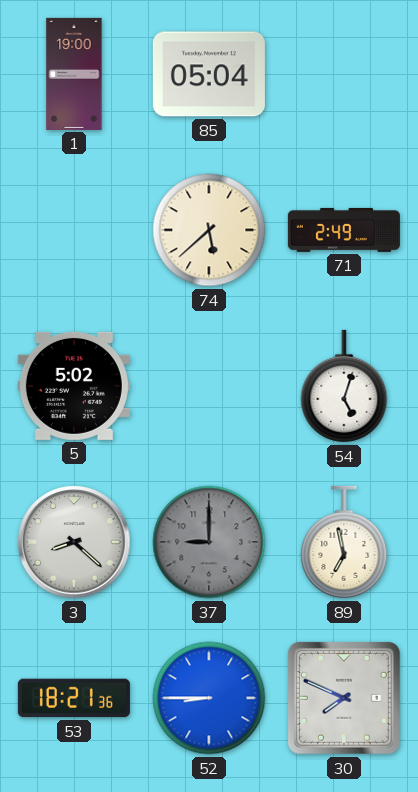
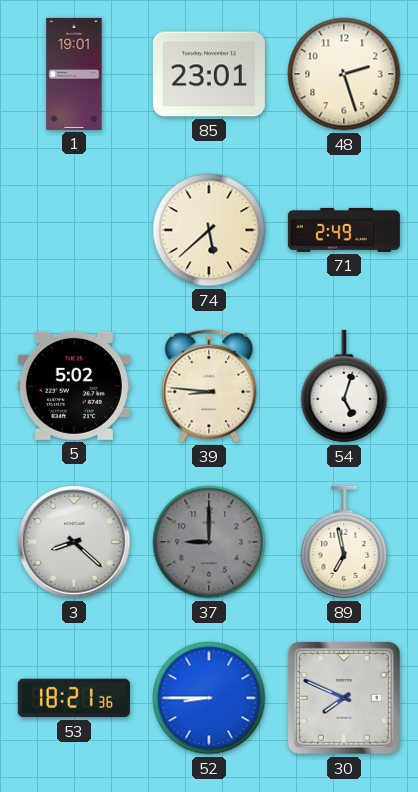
1: 19:00 -> 19:01 (74, 74)
85: 05:04 -> 23:01 (209, 74)
48: none -> 2:27 (344, 74)
39: none -> 8:46 (209, 386)
